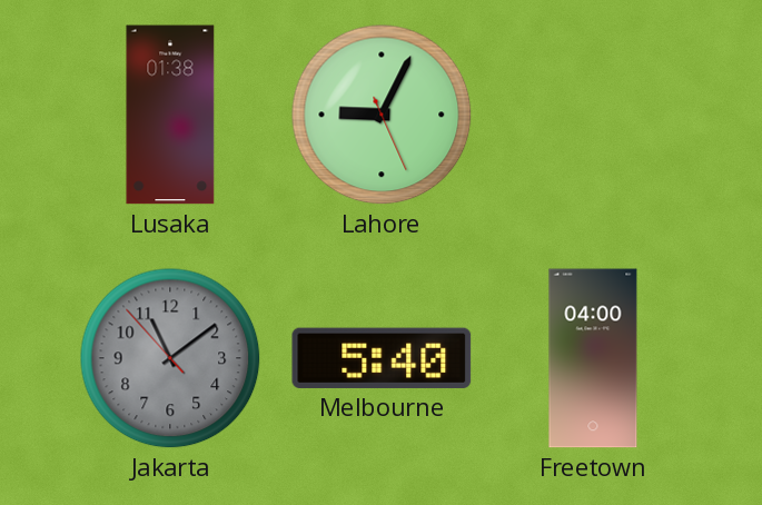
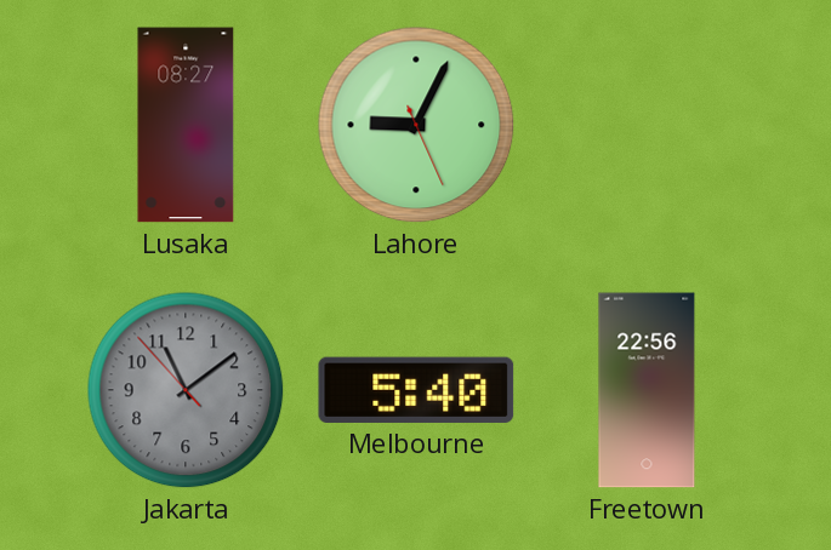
Lusaka: 01:38 -> 08:27 (186, 125)
Freetown: 04:00 -> 22:56 (647, 390)
